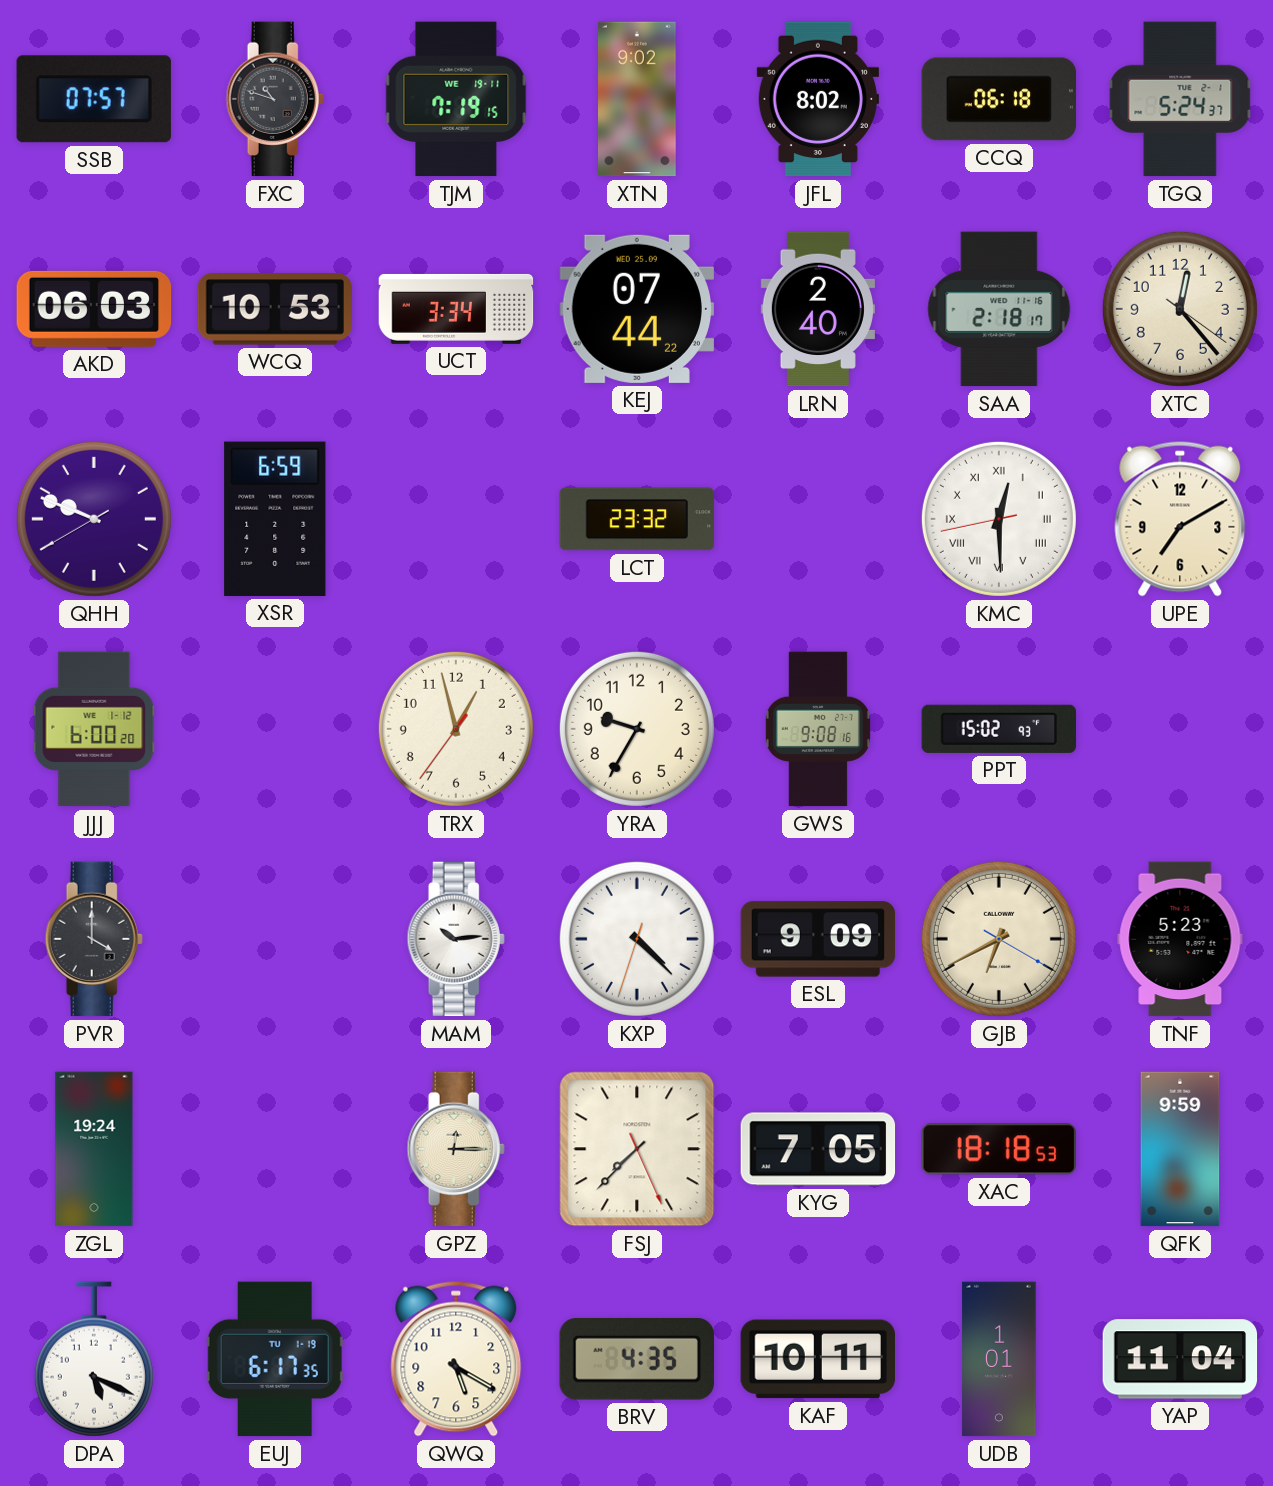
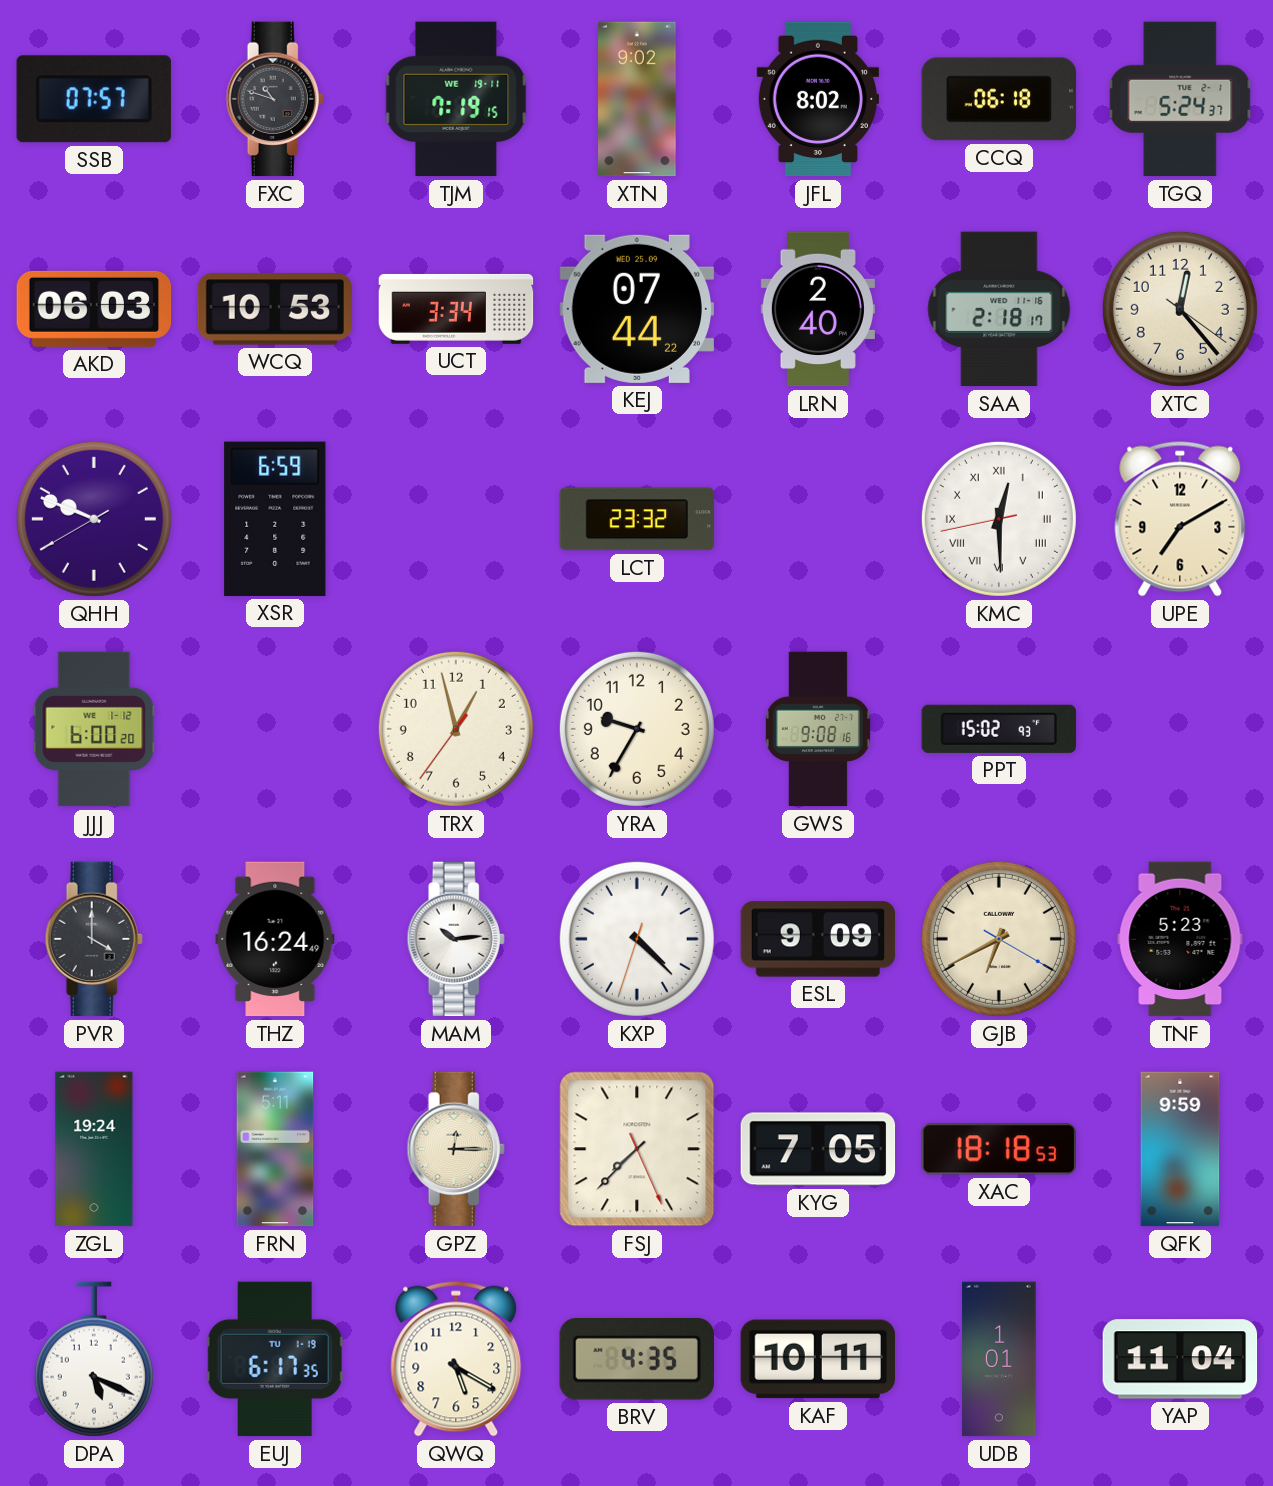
THZ: none -> 16:24 (275, 939)
FRN: none -> 5:11 (275, 1149)
